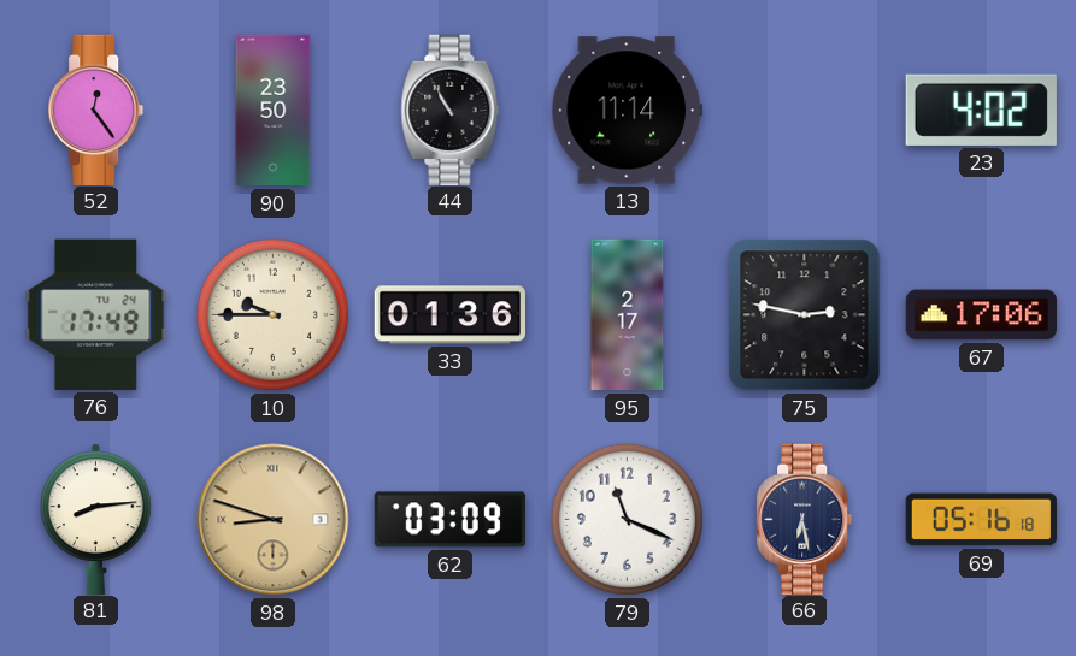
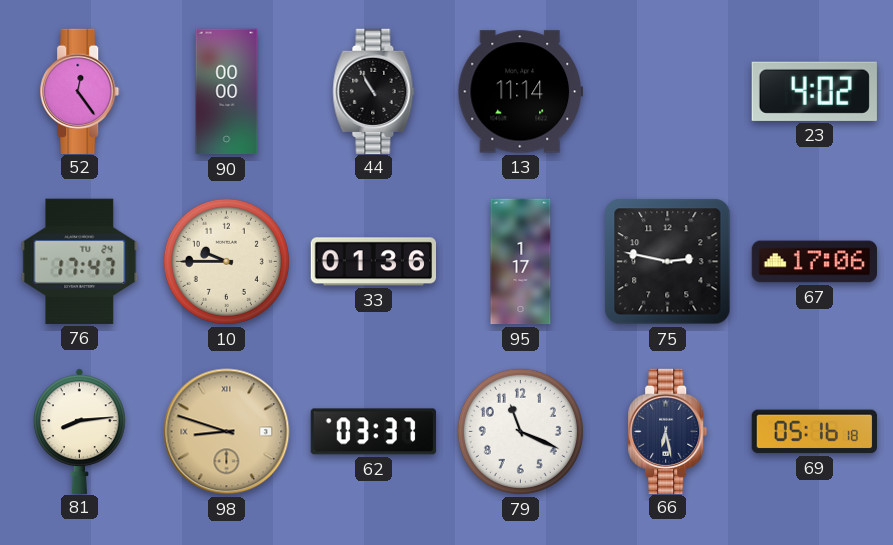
90: 23:50 -> 00:00 (227, 92)
76: 17:49 -> 17:47 (80, 261)
95: 2:17 -> 1:17 (521, 262)
62: 03:09 -> 03:37 (373, 432)
